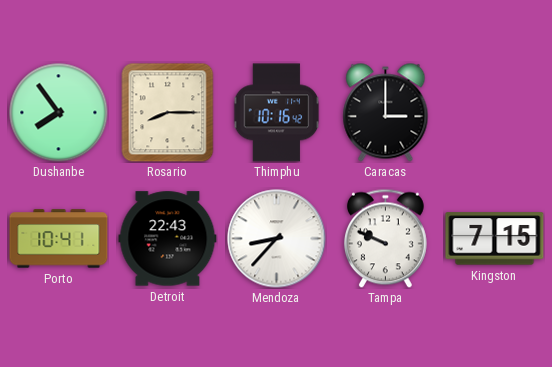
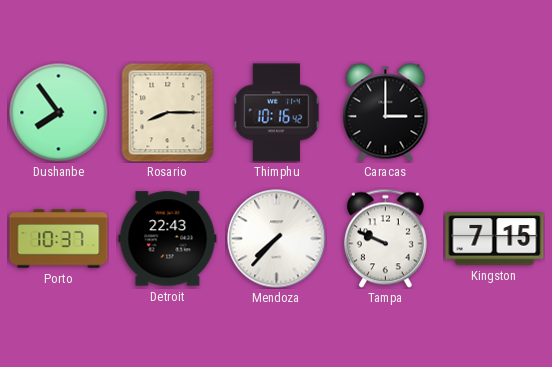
Porto: 10:41 -> 10:37 (59, 239)
Mendoza: 8:37 -> 7:37 (277, 239)
